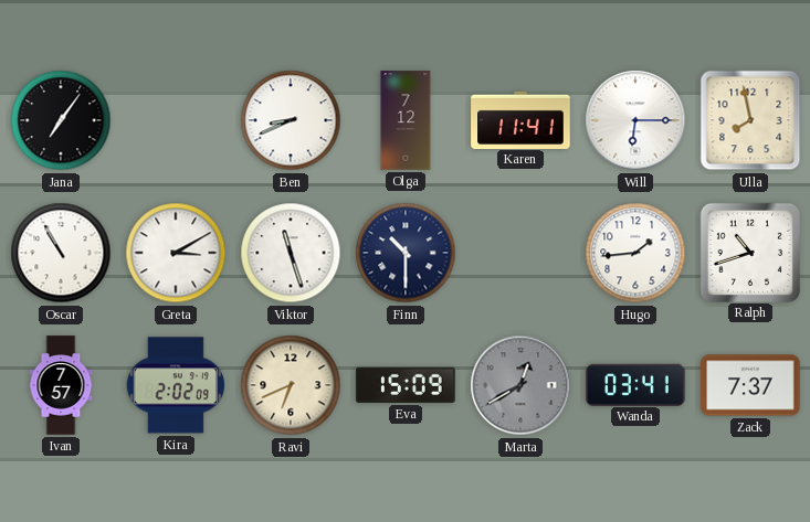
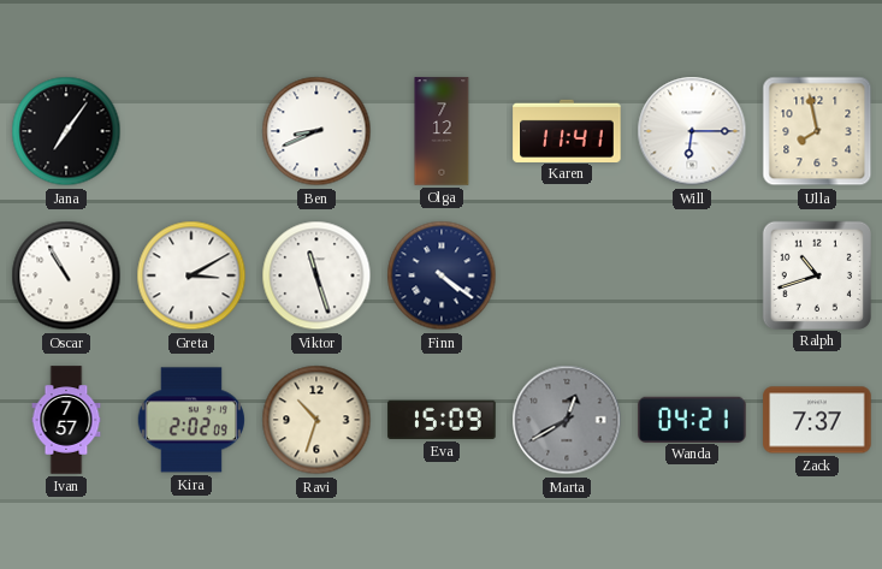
Finn: 10:30 -> 4:21 (442, 275)
Hugo: 1:44 -> none (635, 253)
Ravi: 6:41 -> 10:33 (316, 420)
Wanda: 03:41 -> 04:21 (692, 419)
